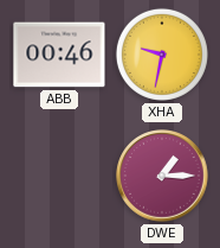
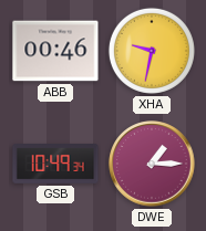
GSB: none -> 10:49 (55, 165)
